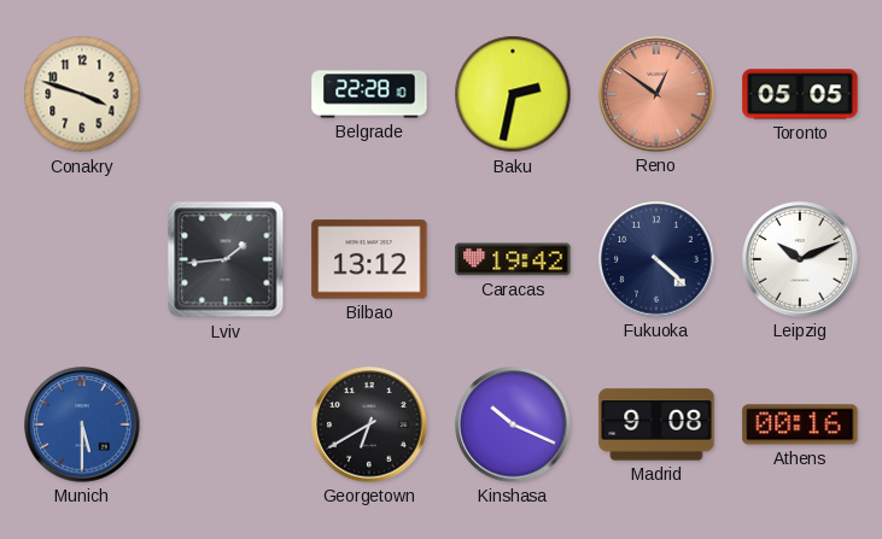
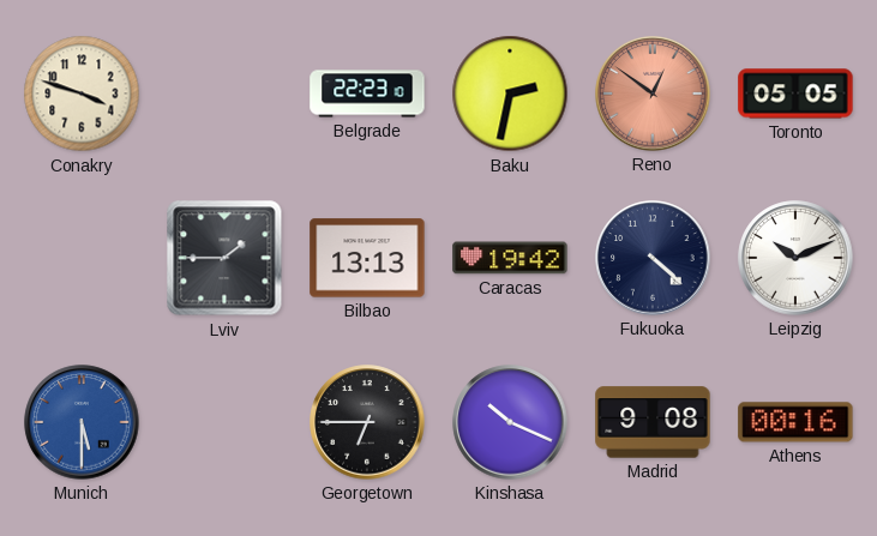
Belgrade: 22:28 -> 22:23 (367, 94)
Lviv: 1:44 -> 1:45 (224, 258)
Bilbao: 13:12 -> 13:13 (367, 258)
Georgetown: 6:40 -> 6:45 (367, 422)
